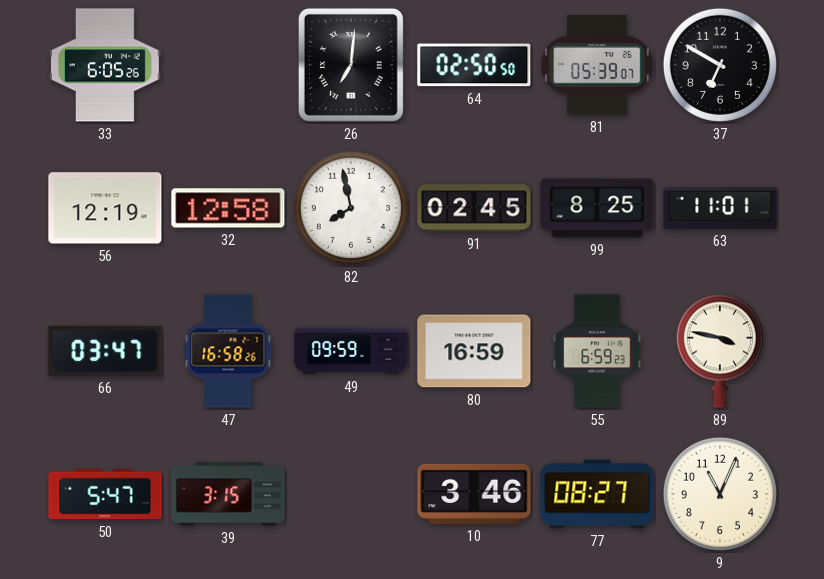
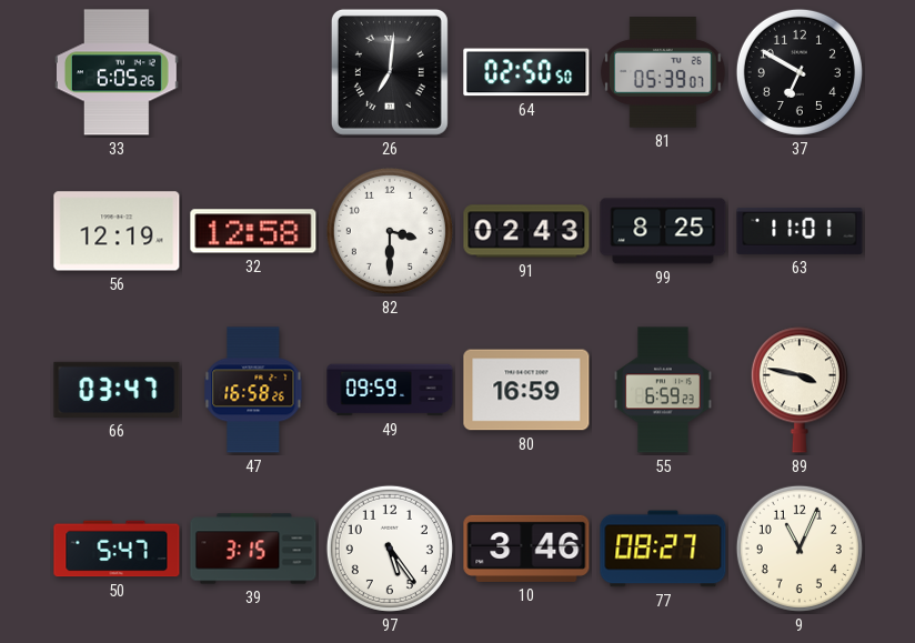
82: 7:58 -> 3:30 (390, 231)
91: 02:45 -> 02:43 (526, 231)
97: none -> 5:24 (390, 549)
